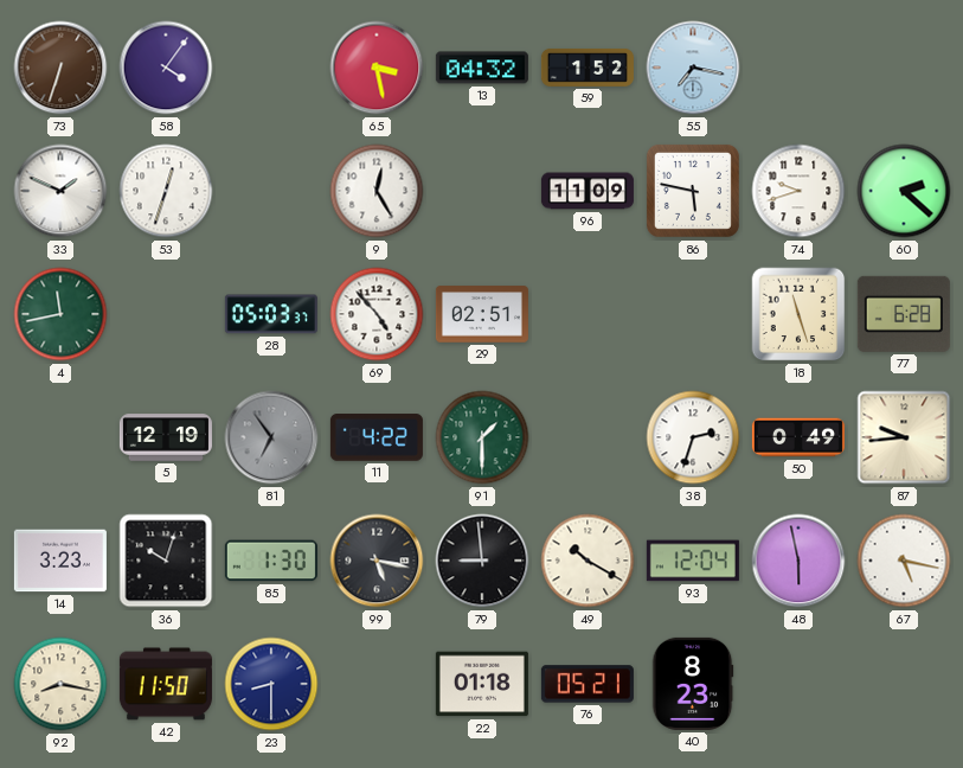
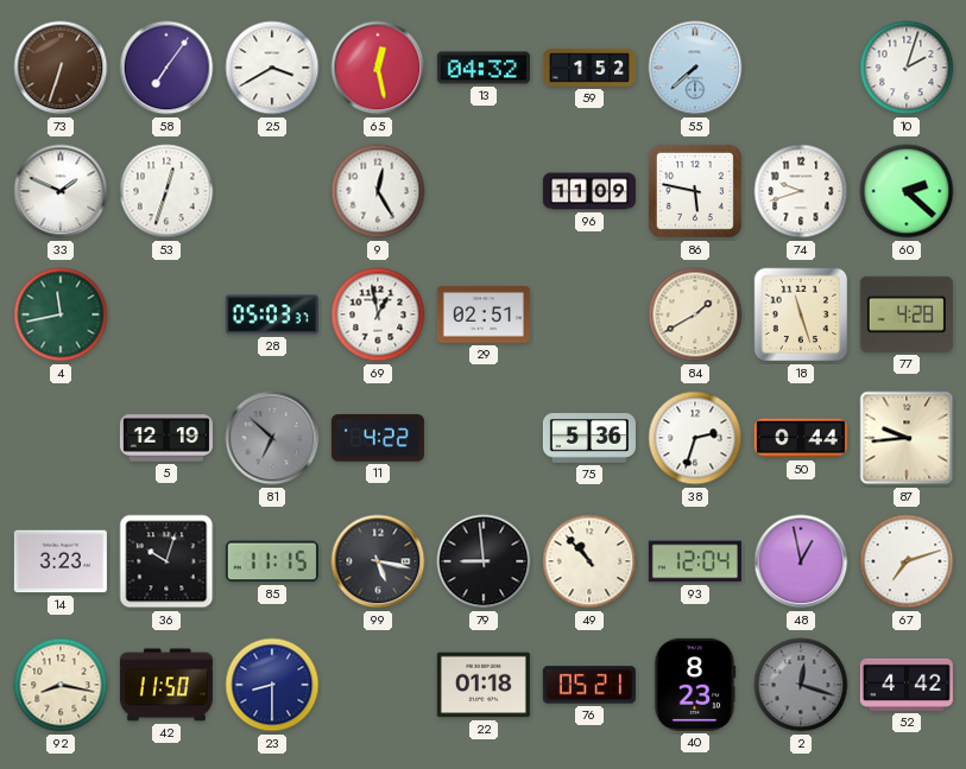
58: 4:06 -> 7:06 (166, 68)
25: none -> 3:40 (272, 68)
65: 3:28 -> 12:28 (378, 68)
55: 7:17 -> 7:38 (695, 68)
10: none -> 2:03 (907, 68)
69: 4:53 -> 12:58 (378, 314)
84: none -> 1:40 (695, 314)
77: 6:28 -> 4:28 (907, 314)
81: 6:54 -> 6:52 (272, 438)
91: 1:30 -> none (482, 437)
75: none -> 5:36 (589, 438)
50: 0:49 -> 0:44 (801, 438)
85: 1:30 -> 11:15 (272, 561)
49: 10:20 -> 10:53 (589, 561)
48: 5:58 -> 12:58 (801, 561)
67: 5:17 -> 7:12 (907, 561)
2: none -> 12:18 (801, 685)
52: none -> 4:42 (907, 685)
